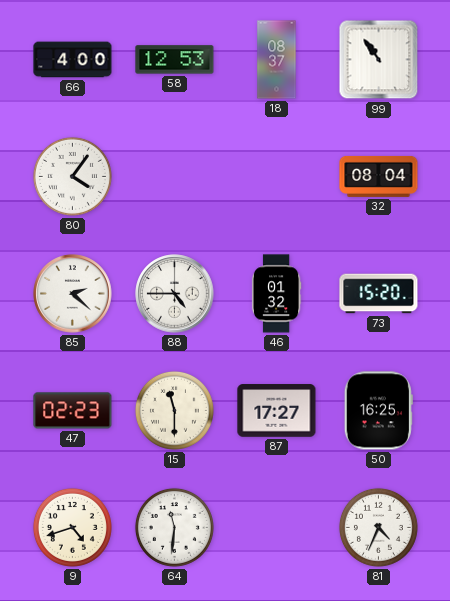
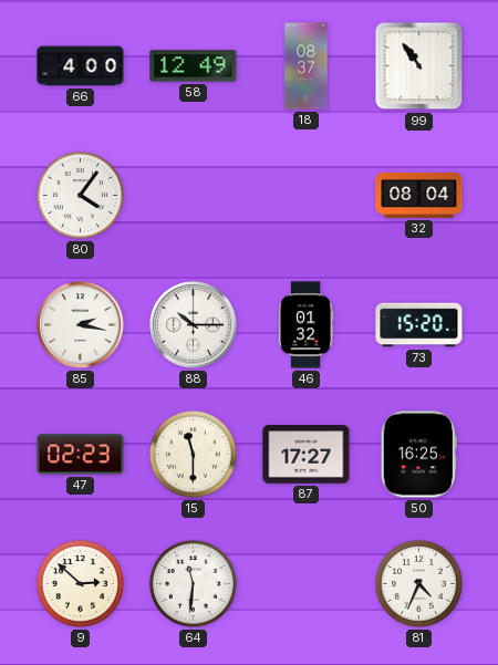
58: 12:53 -> 12:49 (194, 66)
85: 2:22 -> 2:17 (81, 325)
88: 4:45 -> 10:15 (194, 325)
9: 4:42 -> 2:52 (80, 583)
